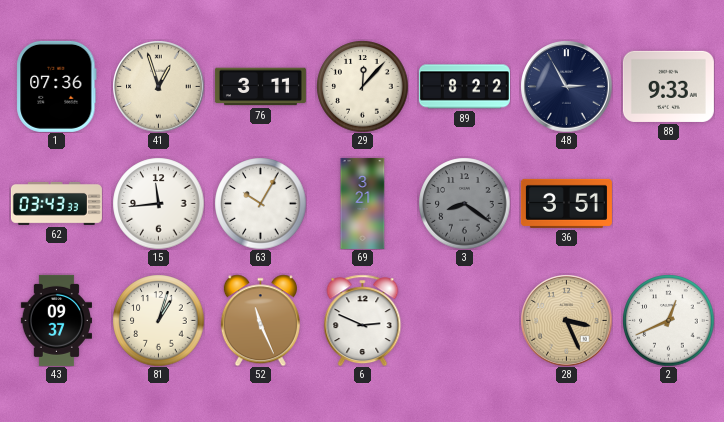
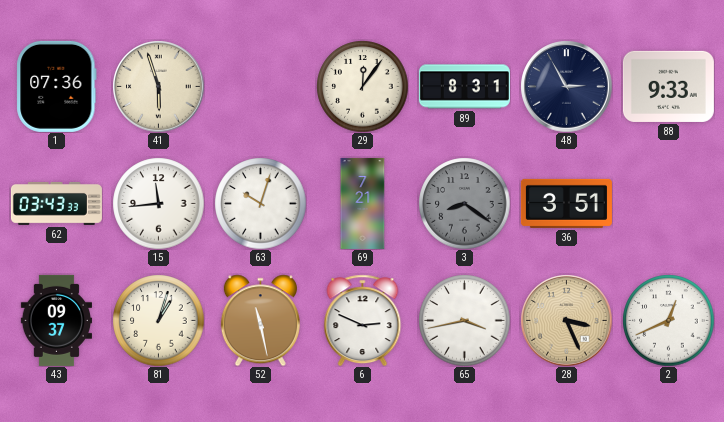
41: 12:57 -> 5:57 (158, 86)
76: 3:11 -> none (260, 87)
29: 12:07 -> 12:06 (362, 86)
89: 8:22 -> 8:31 (464, 87)
63: 10:05 -> 10:03 (260, 203)
69: 3:21 -> 7:21 (363, 203)
52: 11:26 -> 11:28 (260, 320)
65: none -> 3:43 (464, 320)
